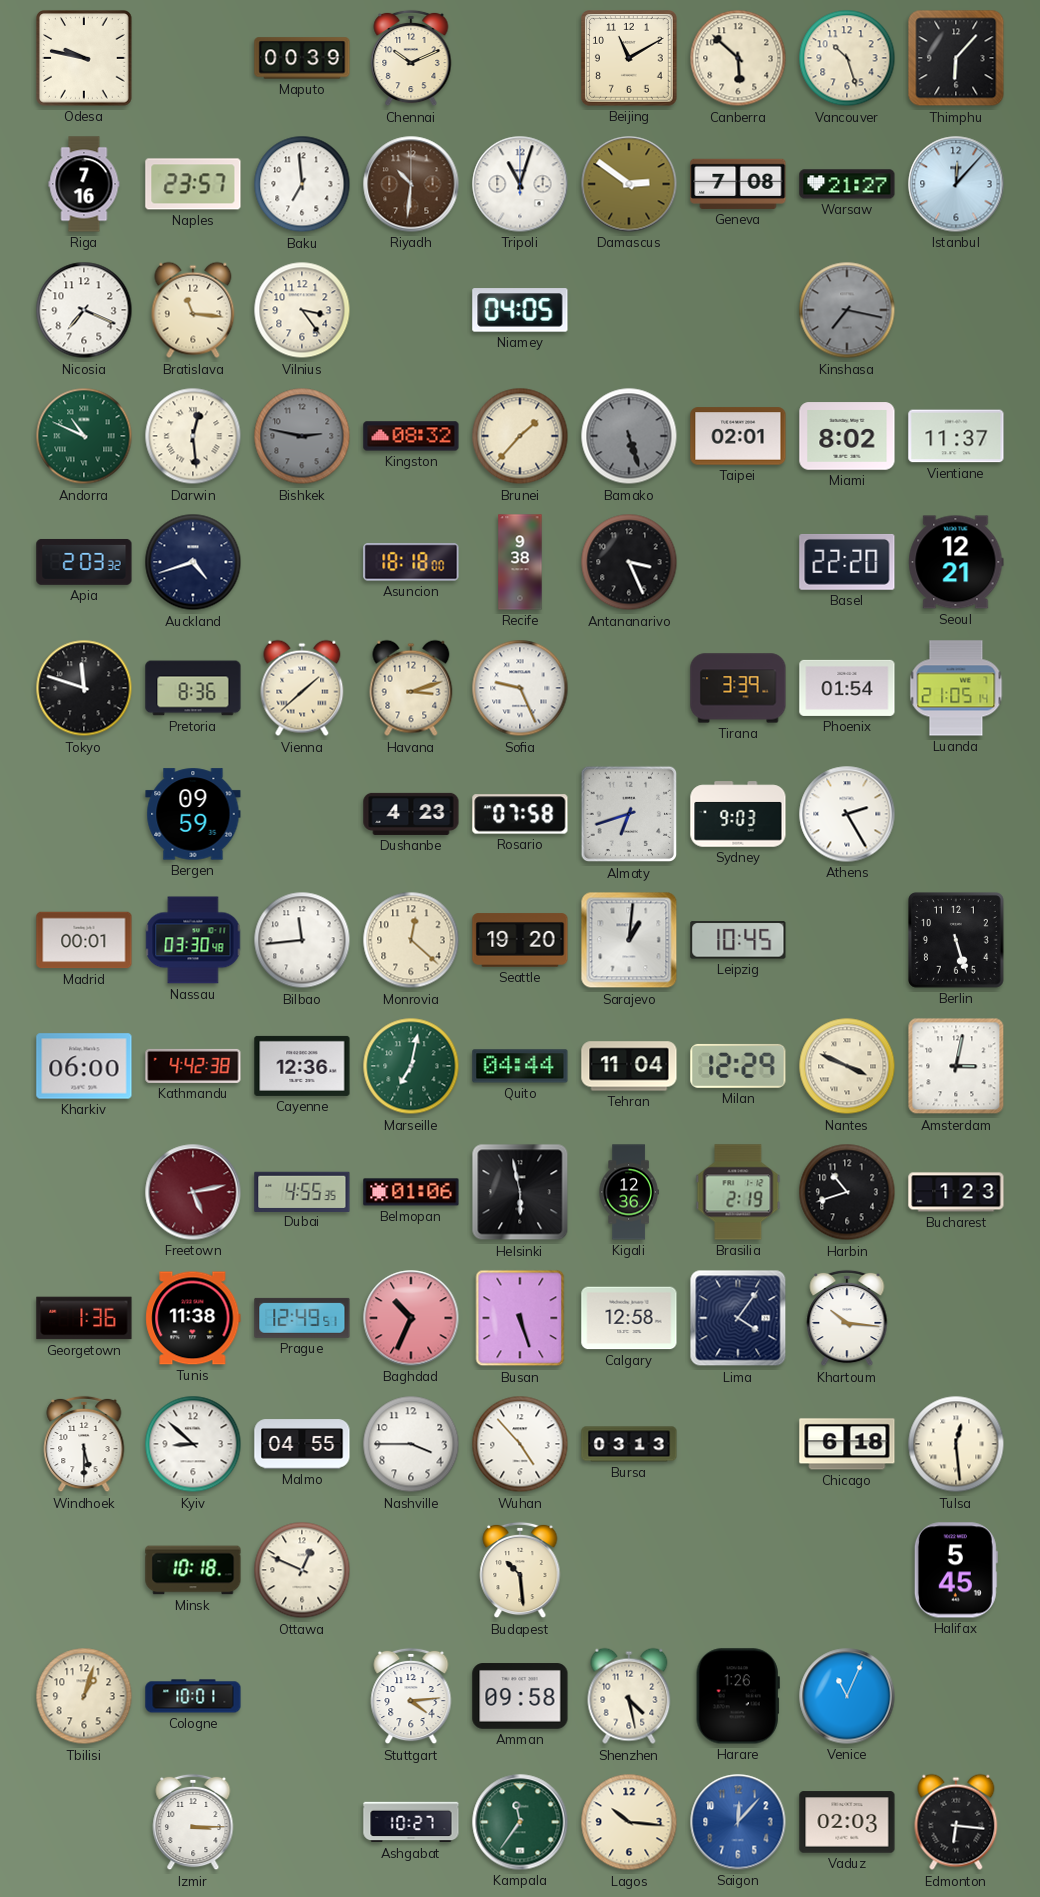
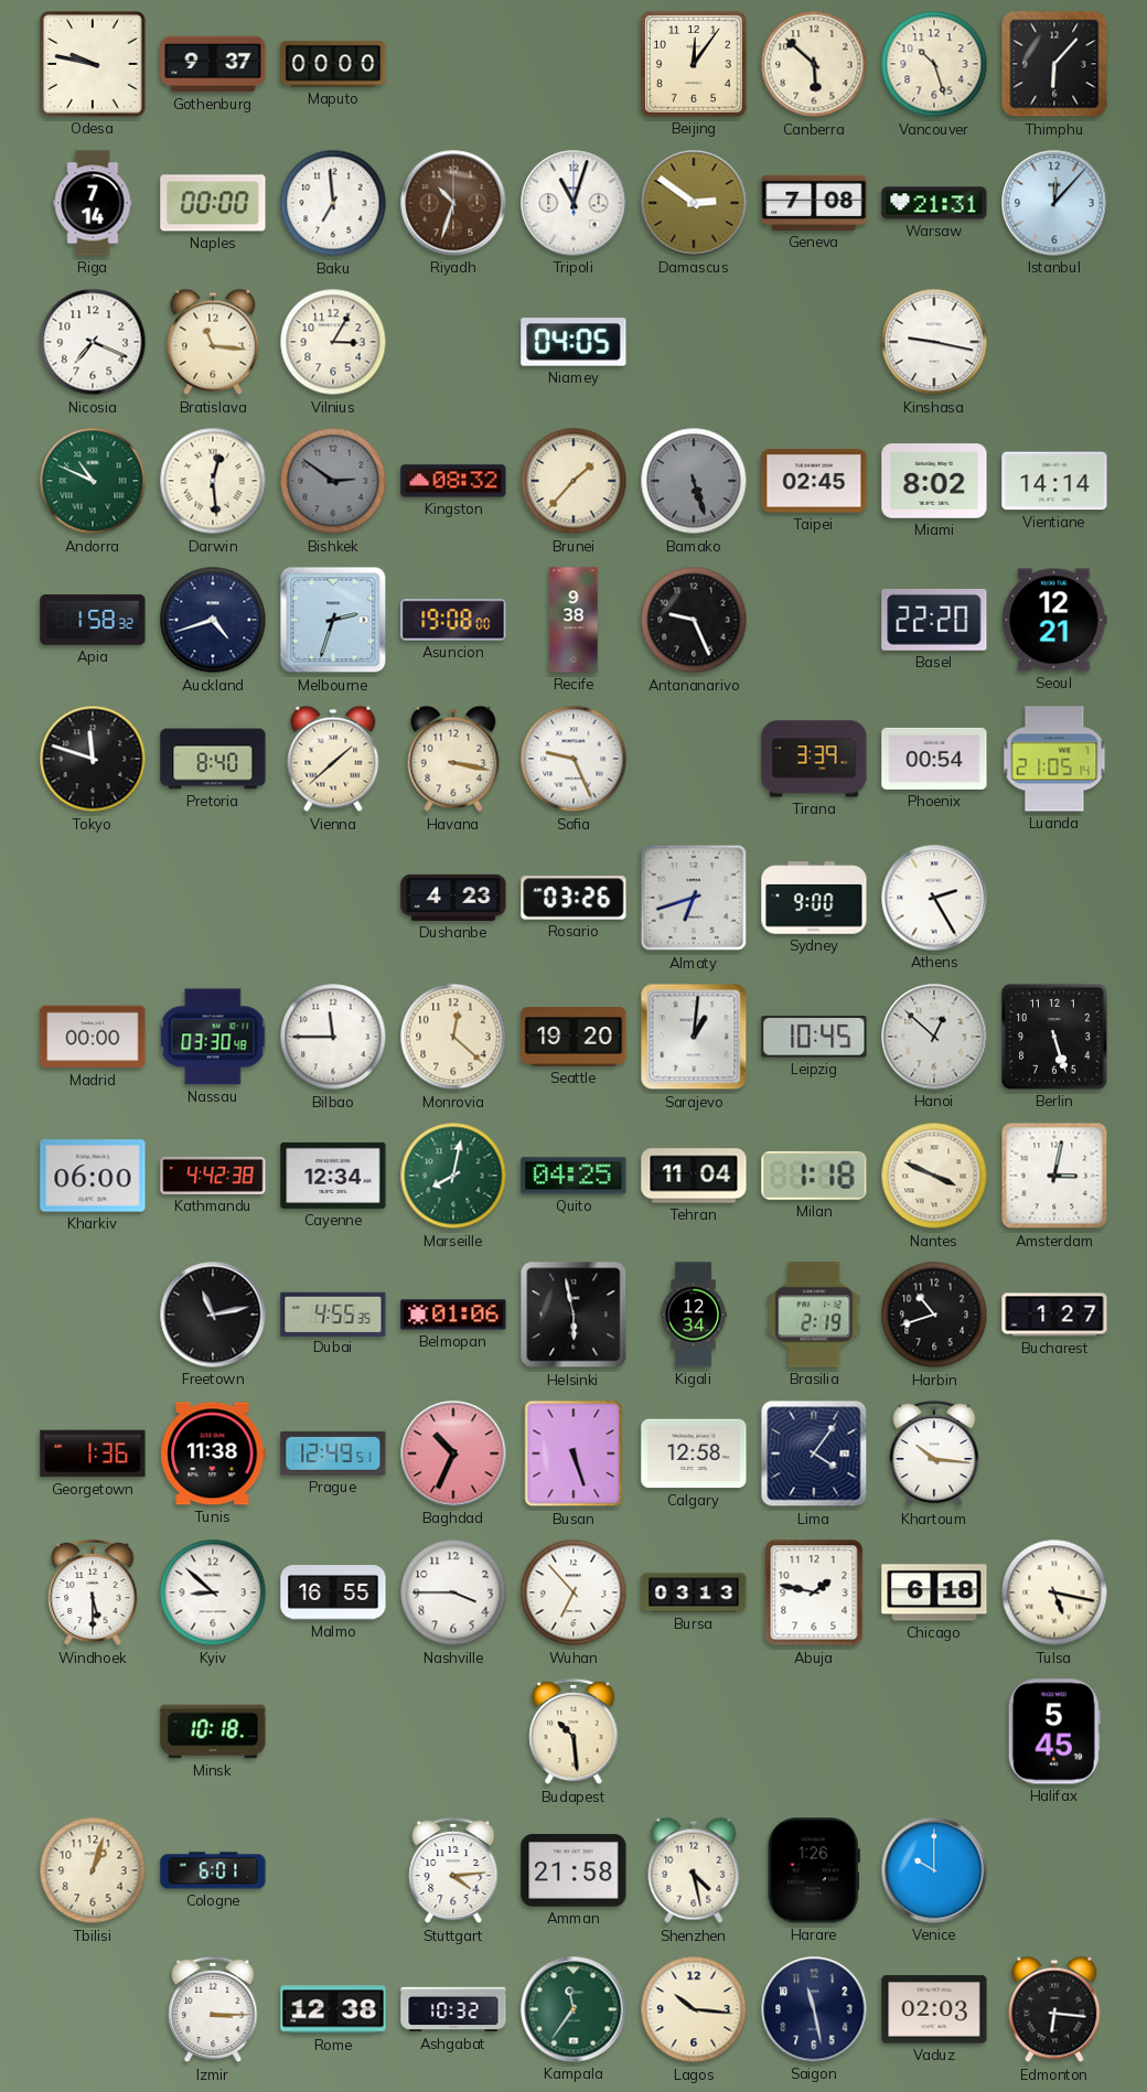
Gothenburg: none -> 9:37 (213, 64)
Maputo: 00:39 -> 00:00 (333, 64)
Chennai: 10:11 -> none (411, 58)
Beijing: 11:10 -> 12:06 (695, 65)
Riga: 7:16 -> 7:14 (93, 203)
Naples: 23:57 -> 00:00 (213, 203)
Riyadh: 10:31 -> 10:33 (453, 203)
Warsaw: 21:27 -> 21:31 (934, 203)
Vilnius: 3:24 -> 3:05 (333, 342)
Kinshasa: 7:17 -> 9:17 (934, 342)
Kinshasa dial: grey -> white (934, 342)
Bishkek: 2:47 -> 2:51 (333, 481)
Taipei: 02:01 -> 02:45 (814, 481)
Vientiane: 11:37 -> 14:14 (1054, 481)
Apia: 2:03 -> 1:58 (93, 620)
Melbourne: none -> 2:33 (333, 620)
Asuncion: 18:18 -> 19:08 (453, 620)
Antananarivo: 3:26 -> 9:26 (694, 620)
Pretoria: 8:36 -> 8:40 (213, 759)
Havana: 3:12 -> 3:17 (453, 759)
Phoenix: 01:54 -> 00:54 (934, 759)
Bergen: 09:59 -> none (193, 814)
Rosario: 07:58 -> 03:26 (573, 898)
Sydney: 9:03 -> 9:00 (814, 898)
Madrid: 00:01 -> 00:00 (93, 1037)
Bilbao: 11:44 -> 11:45 (333, 1037)
Hanoi: none -> 12:52 (934, 1037)
Cayenne: 12:36 -> 12:34 (333, 1176)
Marseille: 7:02 -> 8:02 (453, 1176)
Quito: 04:44 -> 04:25 (573, 1176)
Milan: 12:29 -> 1:18 (814, 1176)
Freetown: 5:13 -> 11:13 (213, 1315)
Freetown dial: burgundy -> black (213, 1315)
Kigali: 12:36 -> 12:34 (694, 1315)
Bucharest: 1:23 -> 1:27 (1054, 1315)
Malmo: 04:55 -> 16:55 (333, 1592)
Wuhan: 4:53 -> 6:53 (573, 1592)
Abuja: none -> 1:47 (814, 1592)
Tulsa: 12:29 -> 5:17 (1054, 1592)
Ottawa: 12:49 -> none (302, 1570)
Cologne: 10:01 -> 6:01 (213, 1870)
Amman: 09:58 -> 21:58 (573, 1870)
Venice: 11:04 -> 10:00 (934, 1870)
Rome: none -> 12:38 (333, 2009)
Ashgabat: 10:27 -> 10:32 (453, 2009)
Saigon: 12:07 -> 11:28 (814, 2009)
Saigon dial: blue -> navy (814, 2009)
